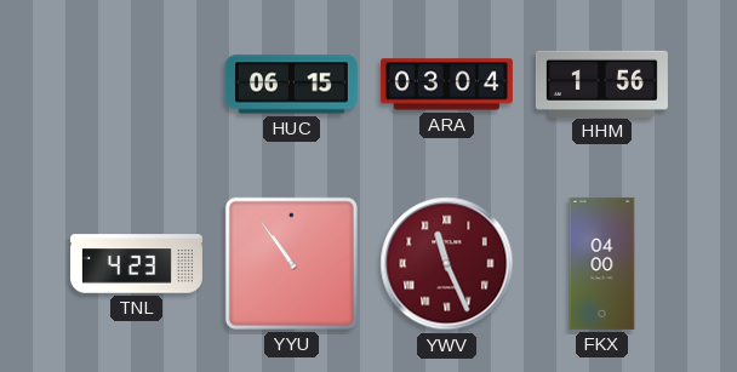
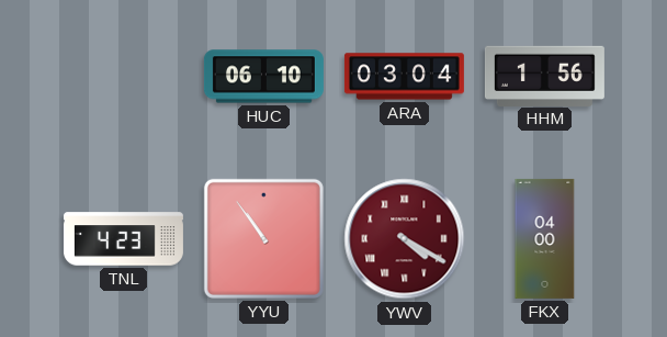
HUC: 06:15 -> 06:10 (263, 77)
YWV: 11:26 -> 4:20 (405, 239)
